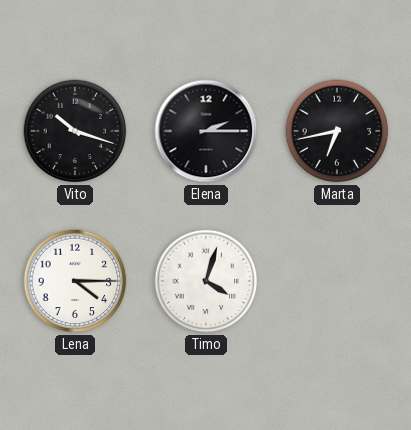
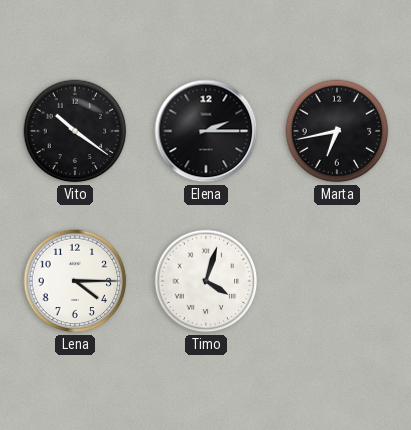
Vito: 10:18 -> 10:21 (75, 131)
